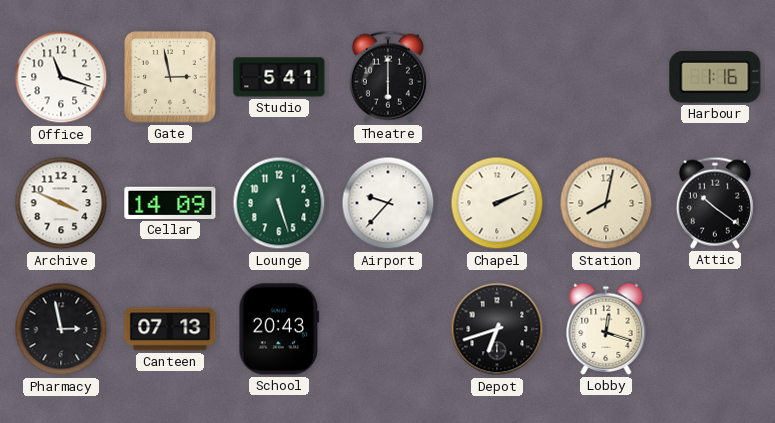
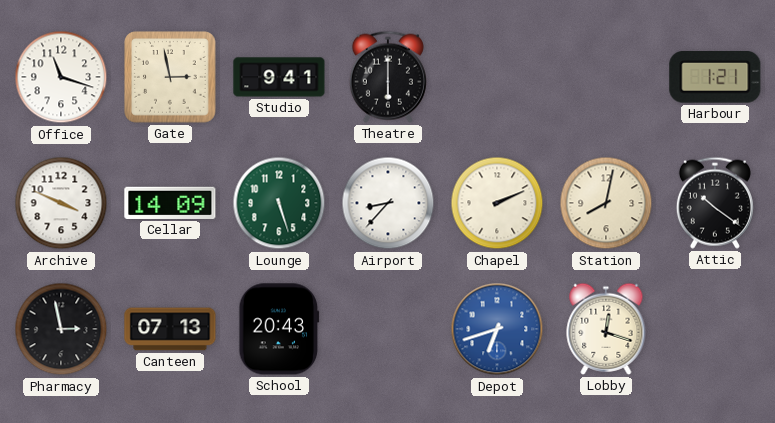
Studio: 5:41 -> 9:41 (279, 77)
Harbour: 1:16 -> 1:21 (715, 77)
Airport: 9:37 -> 8:37 (388, 203)
Depot dial: black -> blue (497, 329)
